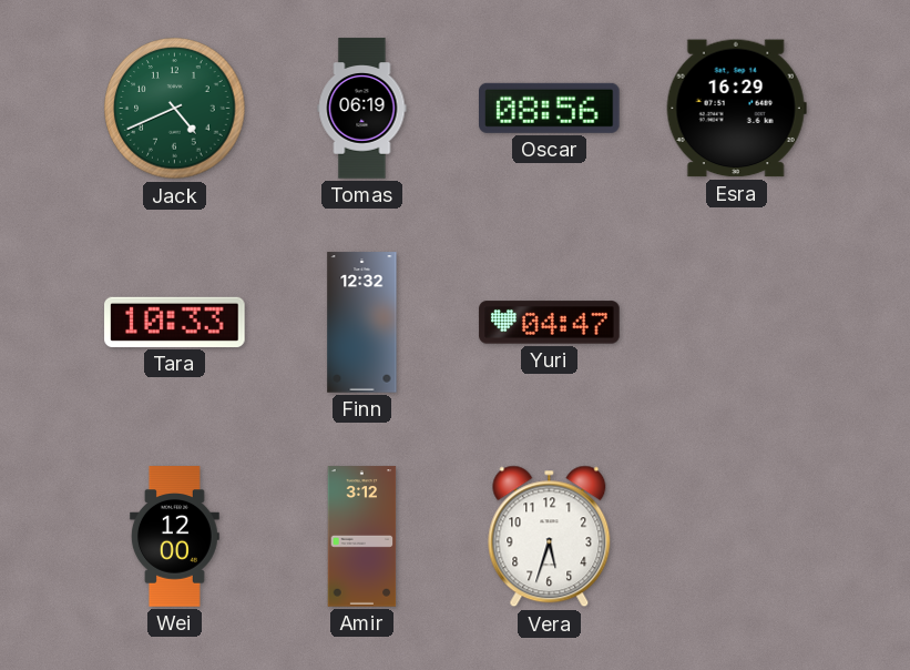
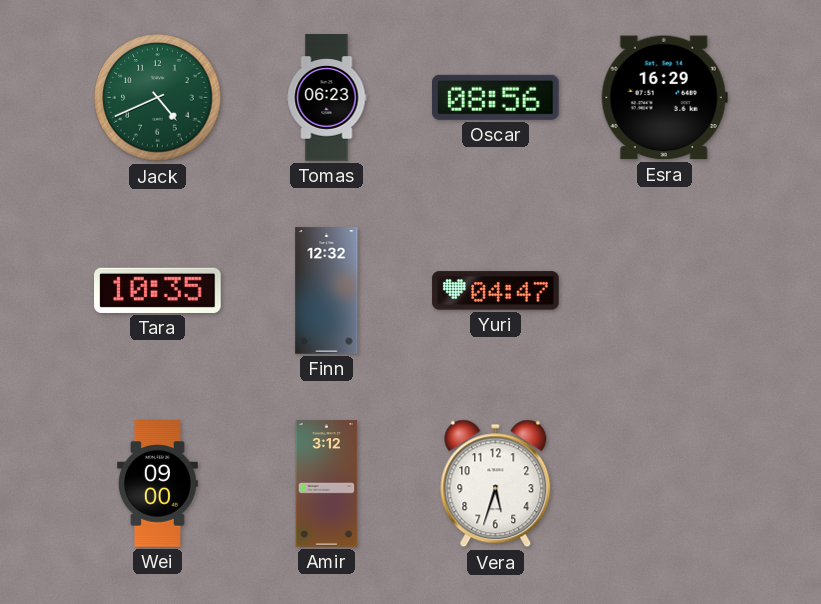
Tomas: 06:19 -> 06:23 (327, 98)
Tara: 10:33 -> 10:35 (158, 290)
Wei: 12:00 -> 09:00 (157, 484)
